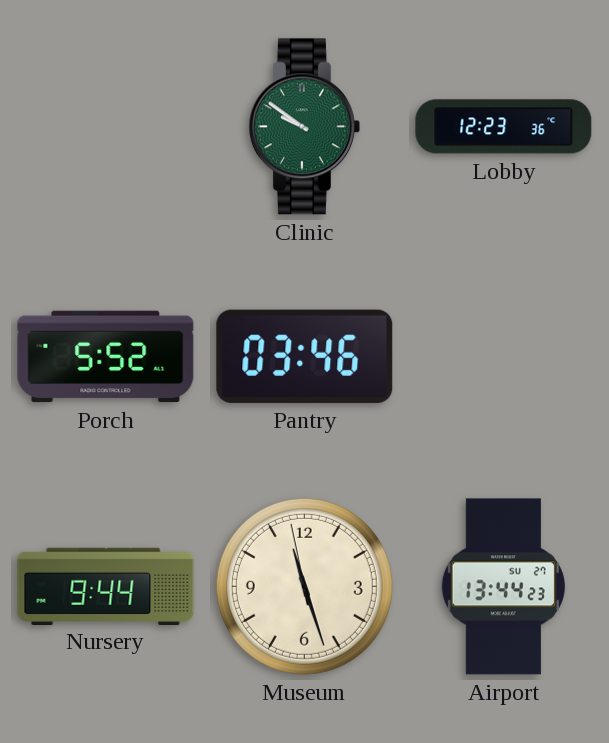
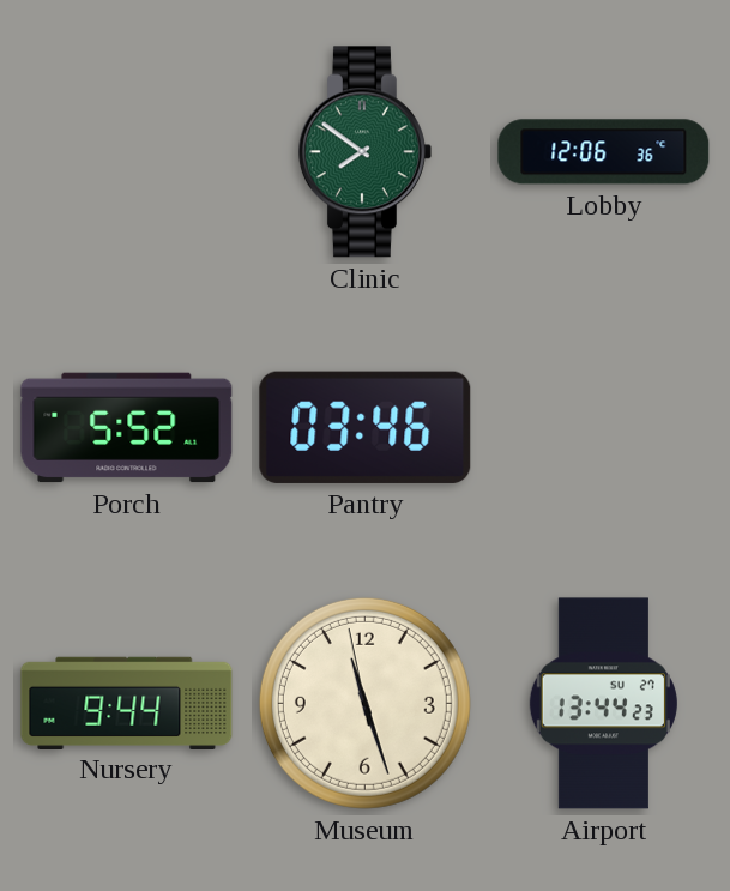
Clinic: 9:51 -> 7:51 (364, 152)
Lobby: 12:23 -> 12:06 (604, 152)
